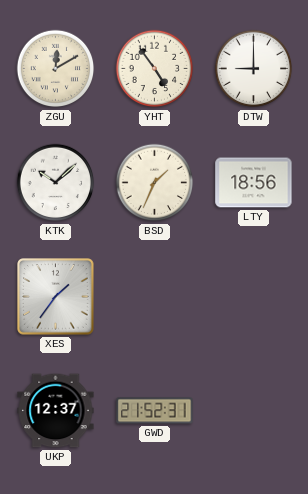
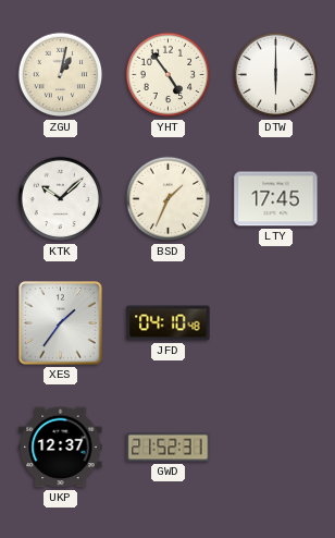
ZGU: 12:10 -> 1:02 (61, 75)
DTW: 9:00 -> 6:00 (276, 75)
LTY: 18:56 -> 17:45 (276, 199)
JFD: none -> 04:10 (169, 323)
